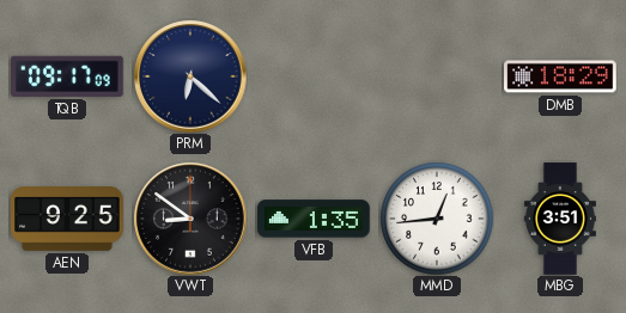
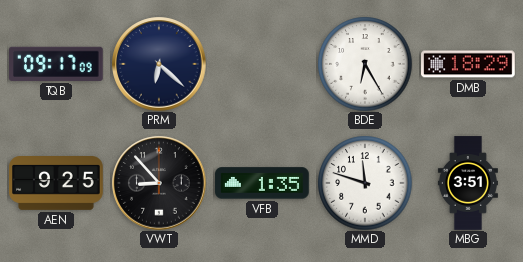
BDE: none -> 6:25 (365, 64)
VWT: 8:51 -> 8:53 (159, 183)
MMD: 12:44 -> 11:48 (365, 183)
